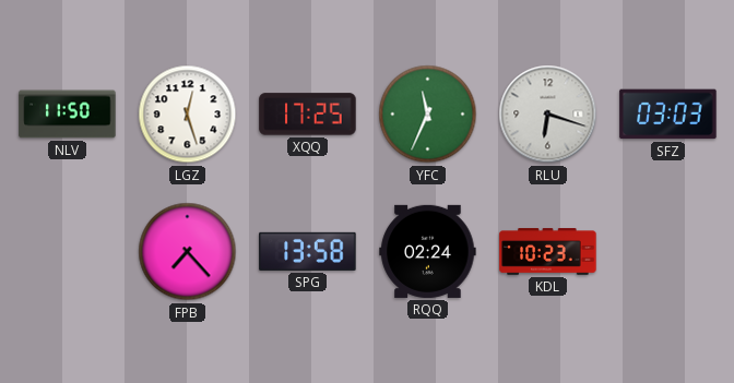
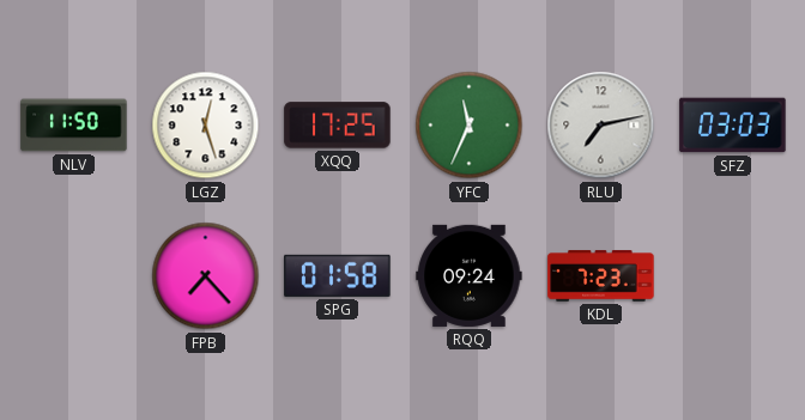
RLU: 6:18 -> 7:13 (601, 126)
SPG: 13:58 -> 01:58 (338, 275)
RQQ: 02:24 -> 09:24 (470, 275)
KDL: 10:23 -> 7:23 (601, 276)
